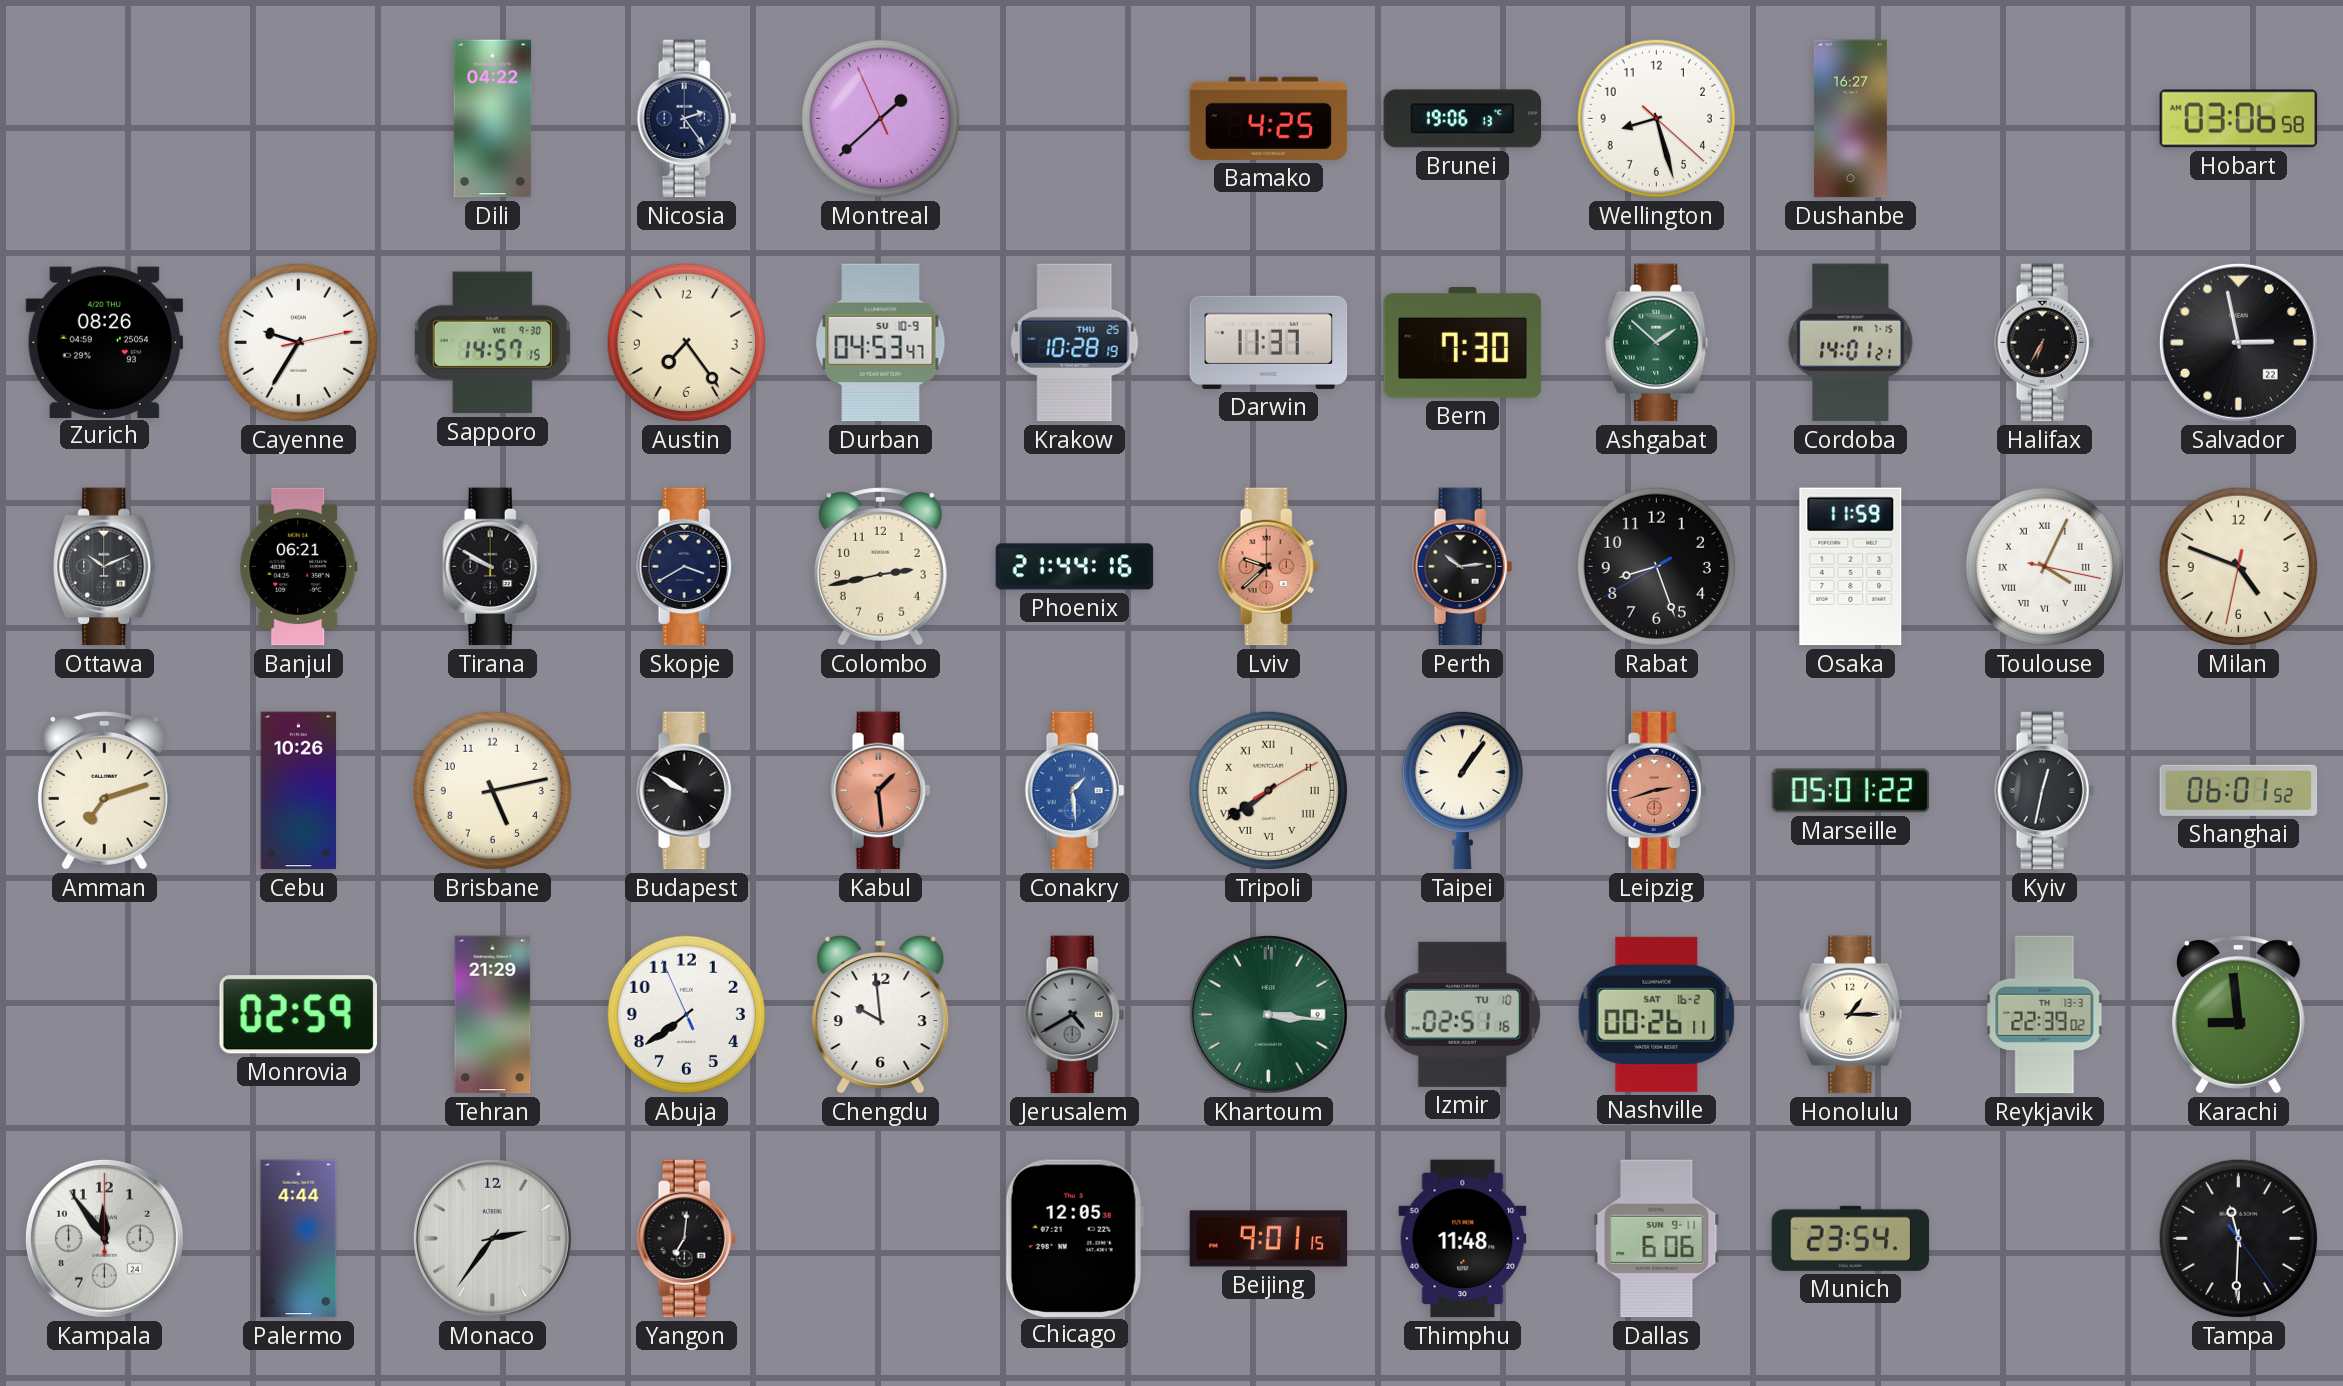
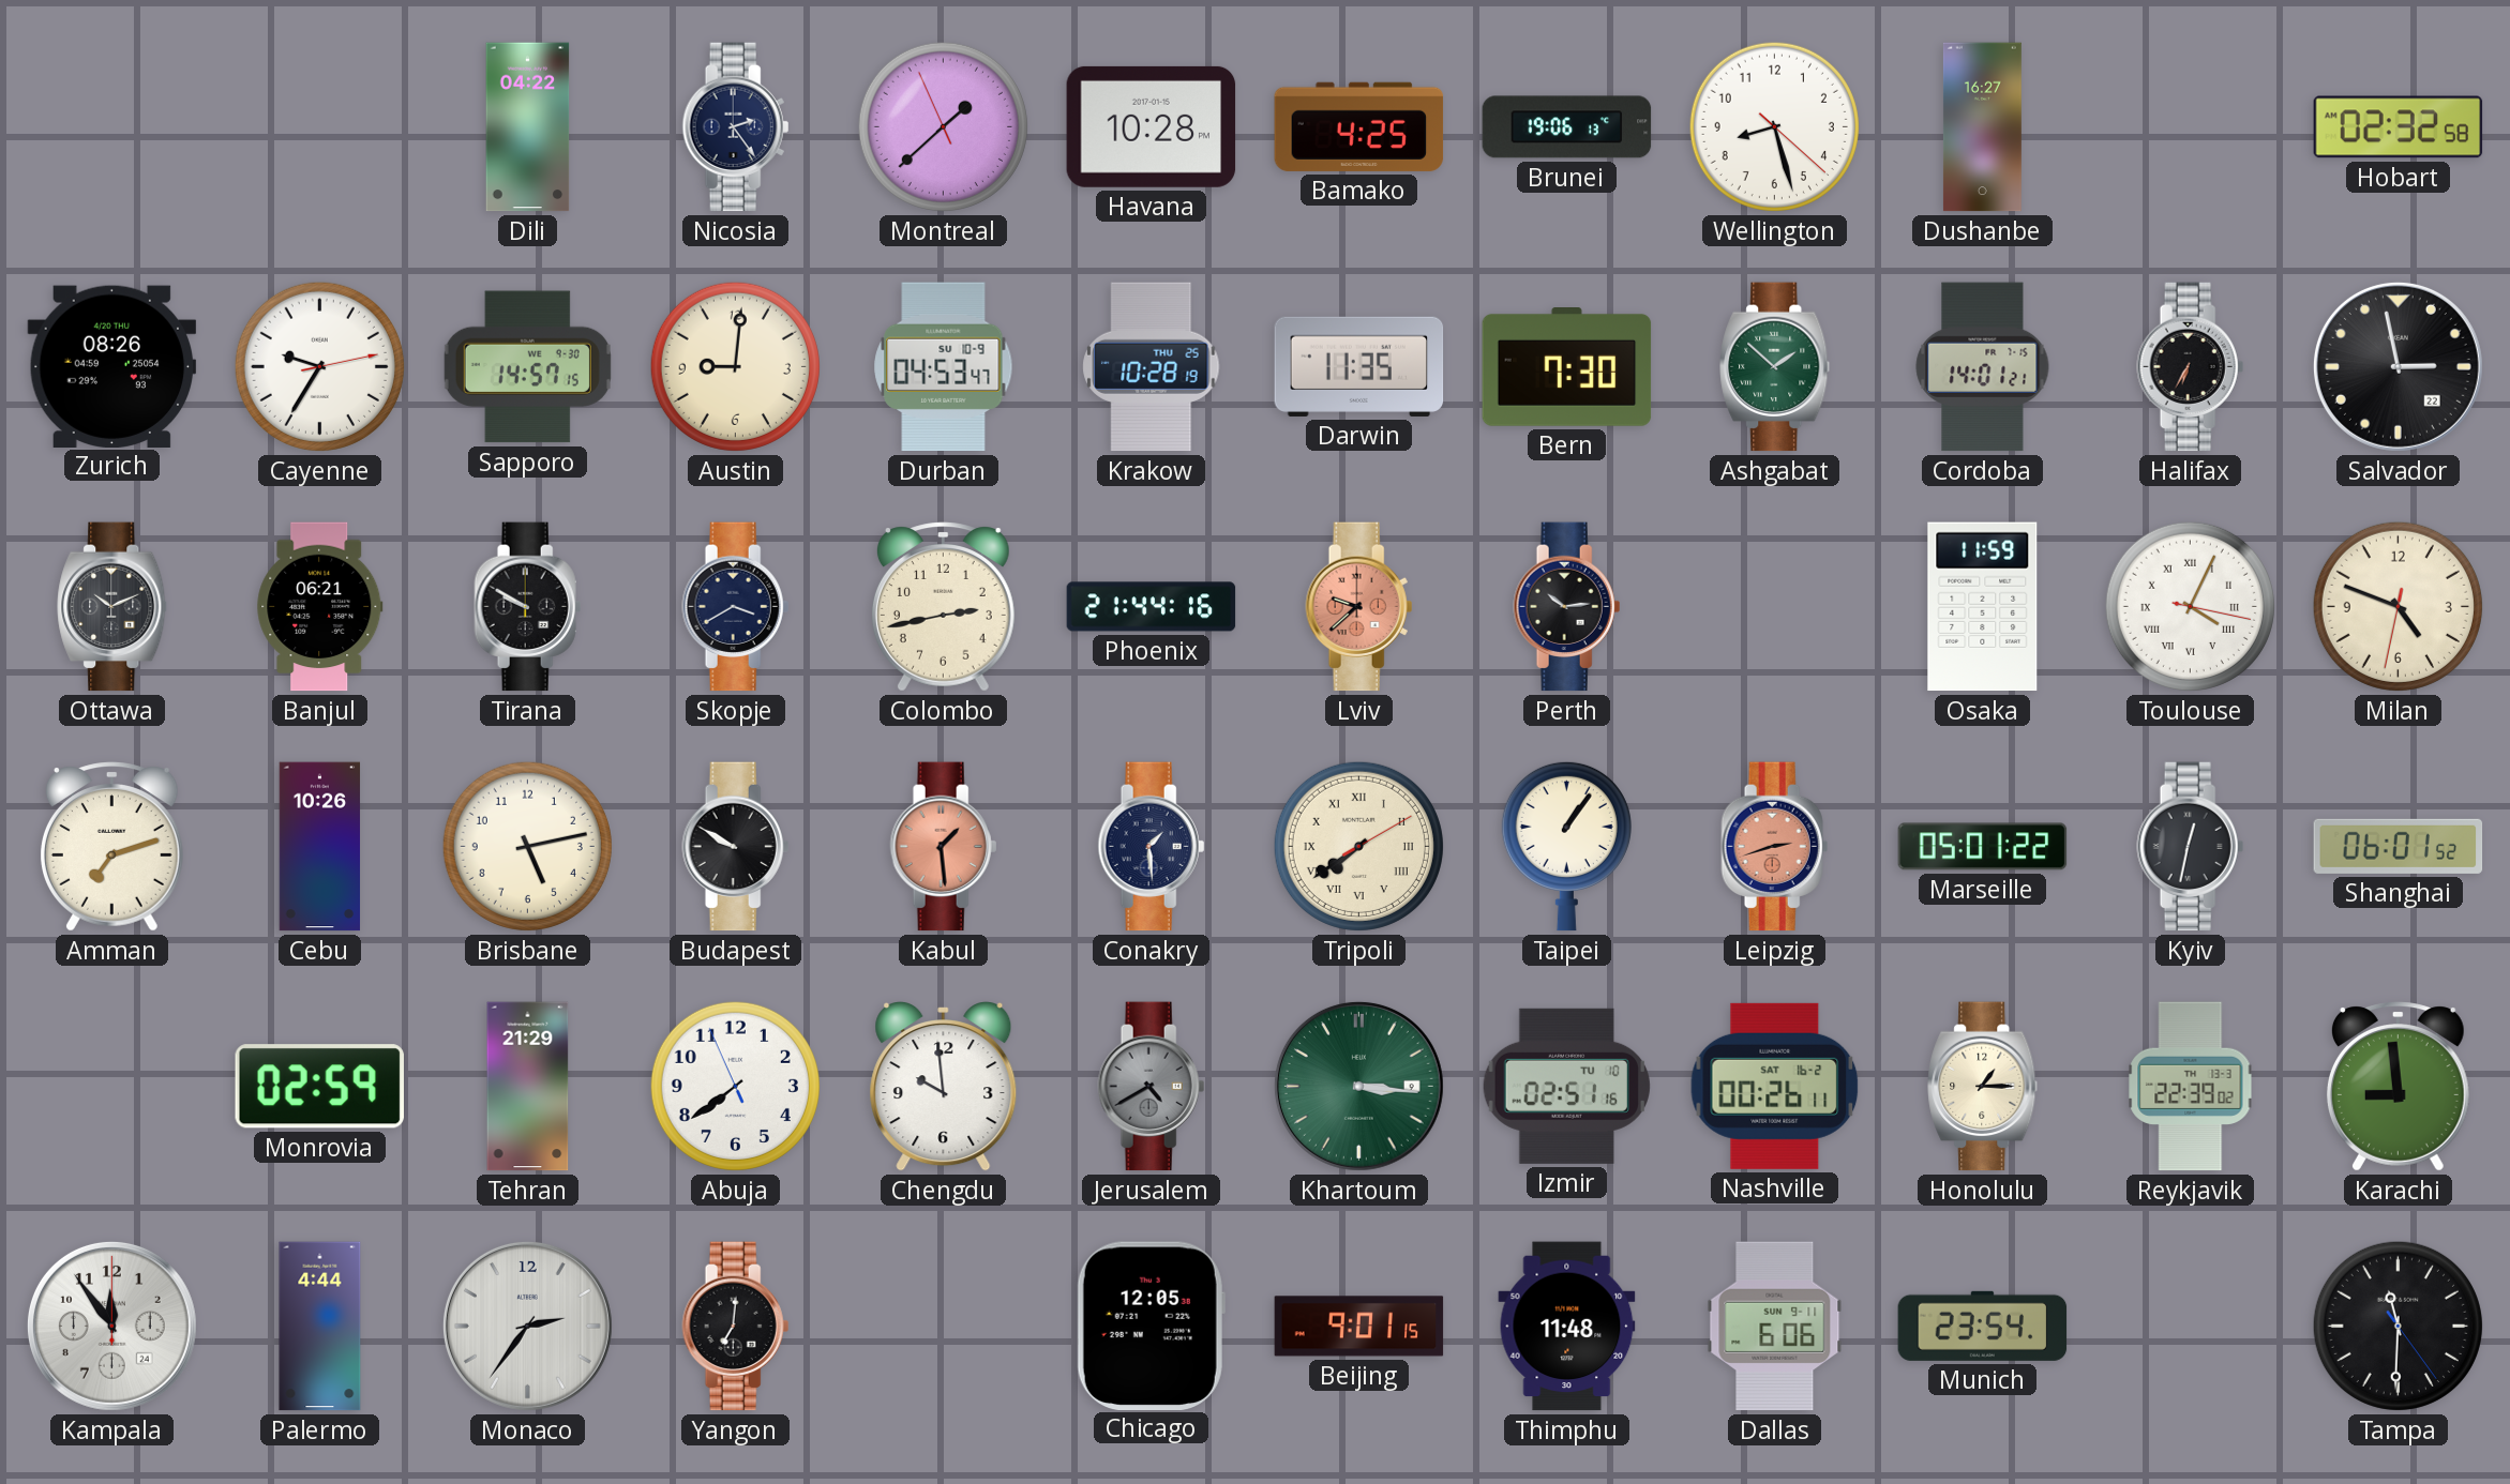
Havana: none -> 10:28 (1152, 126)
Hobart: 03:06 -> 02:32 (2399, 127)
Austin: 7:24 -> 9:01 (735, 366)
Darwin: 11:37 -> 11:35 (1359, 366)
Rabat: 8:26 -> none (1656, 566)
Conakry dial: blue -> navy (1152, 847)
